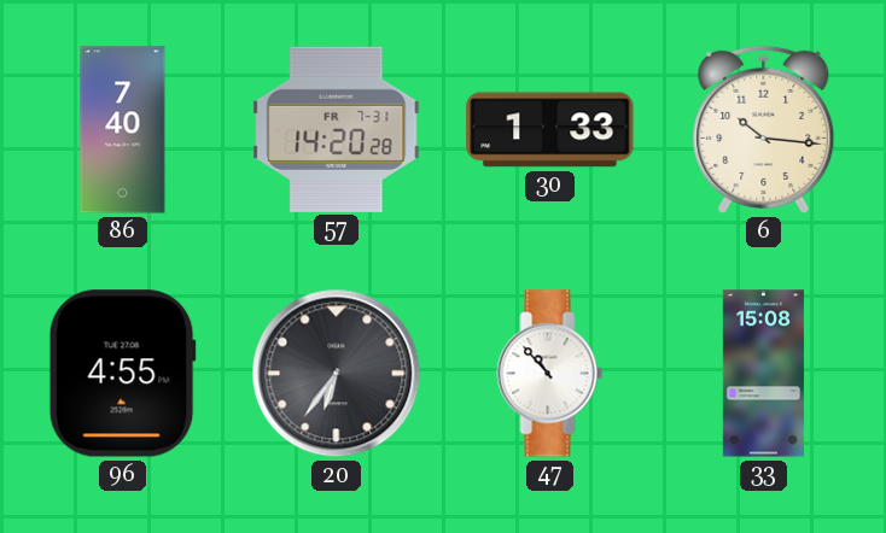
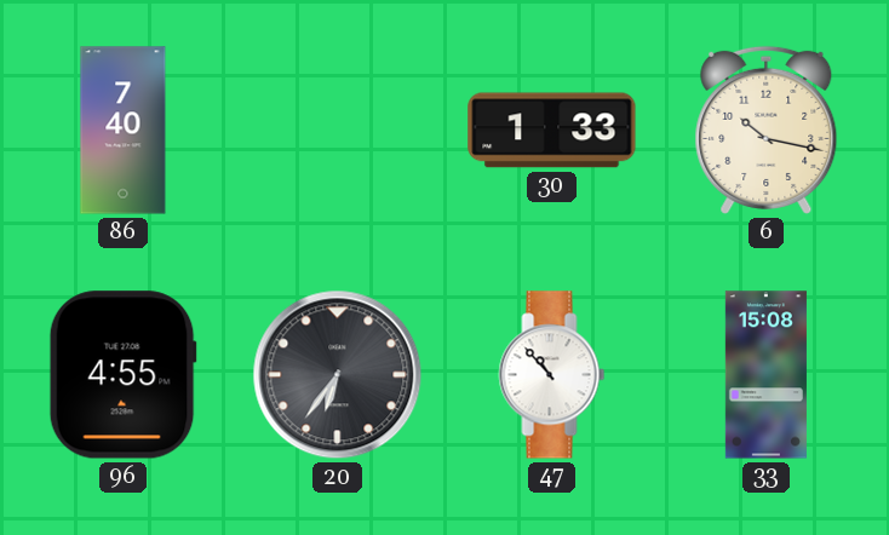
57: 14:20 -> none (337, 129)
6: 10:16 -> 10:17 (767, 130)
